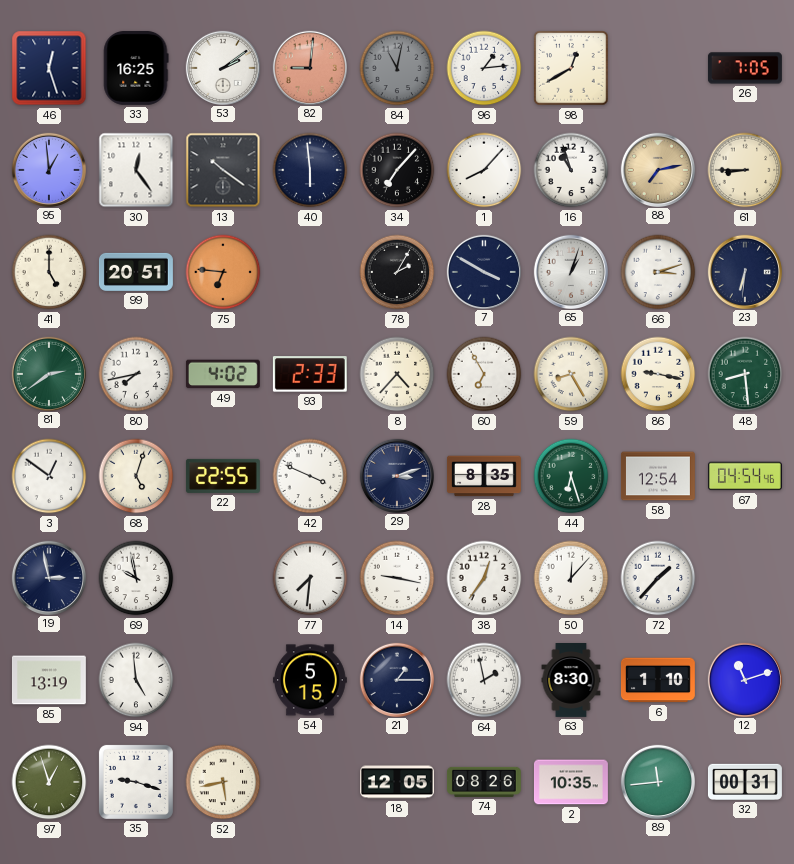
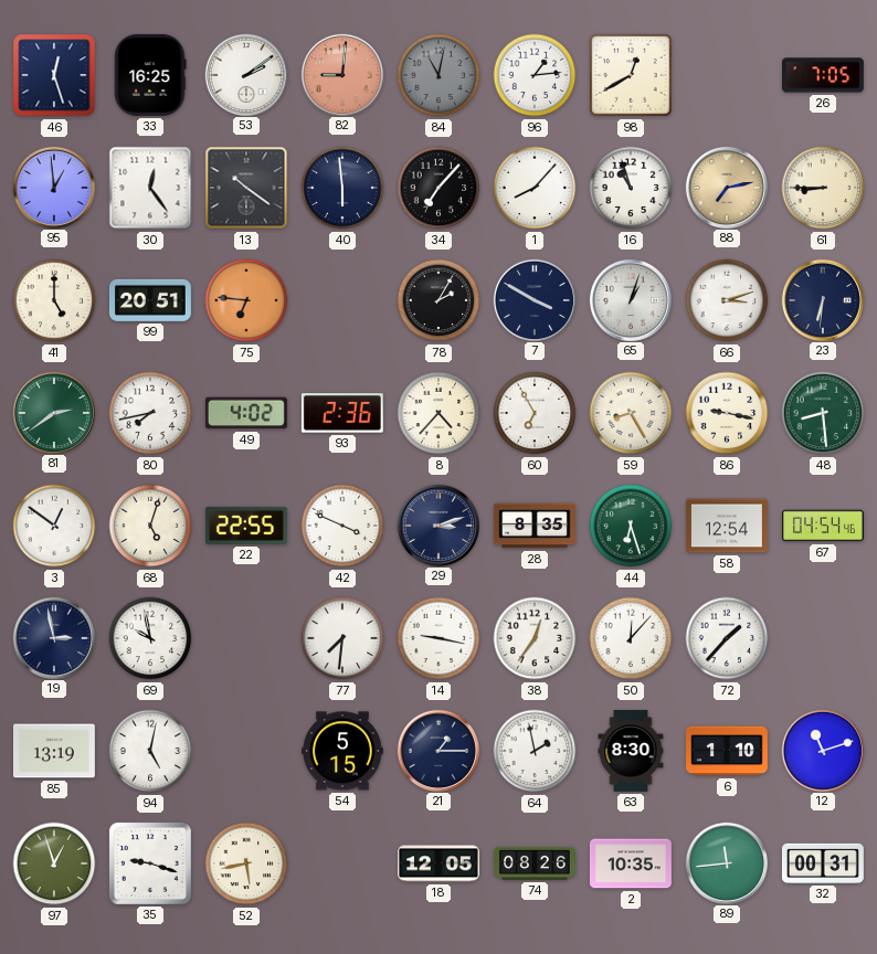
93: 2:33 -> 2:36 (342, 413)
94: 4:59 -> 5:02 (150, 751)
